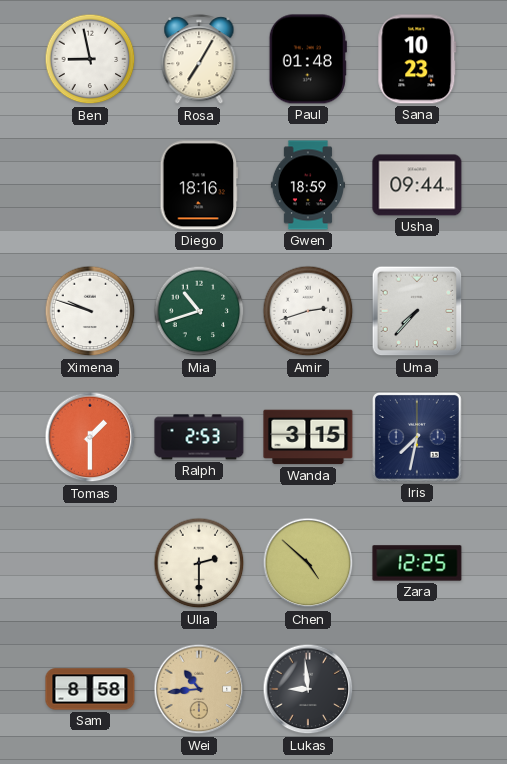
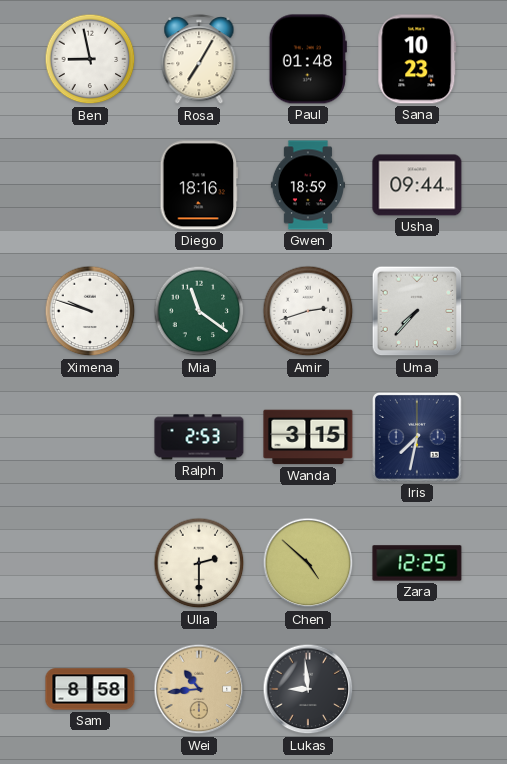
Mia: 10:42 -> 11:21 (199, 311)
Tomas: 1:30 -> none (90, 437)
